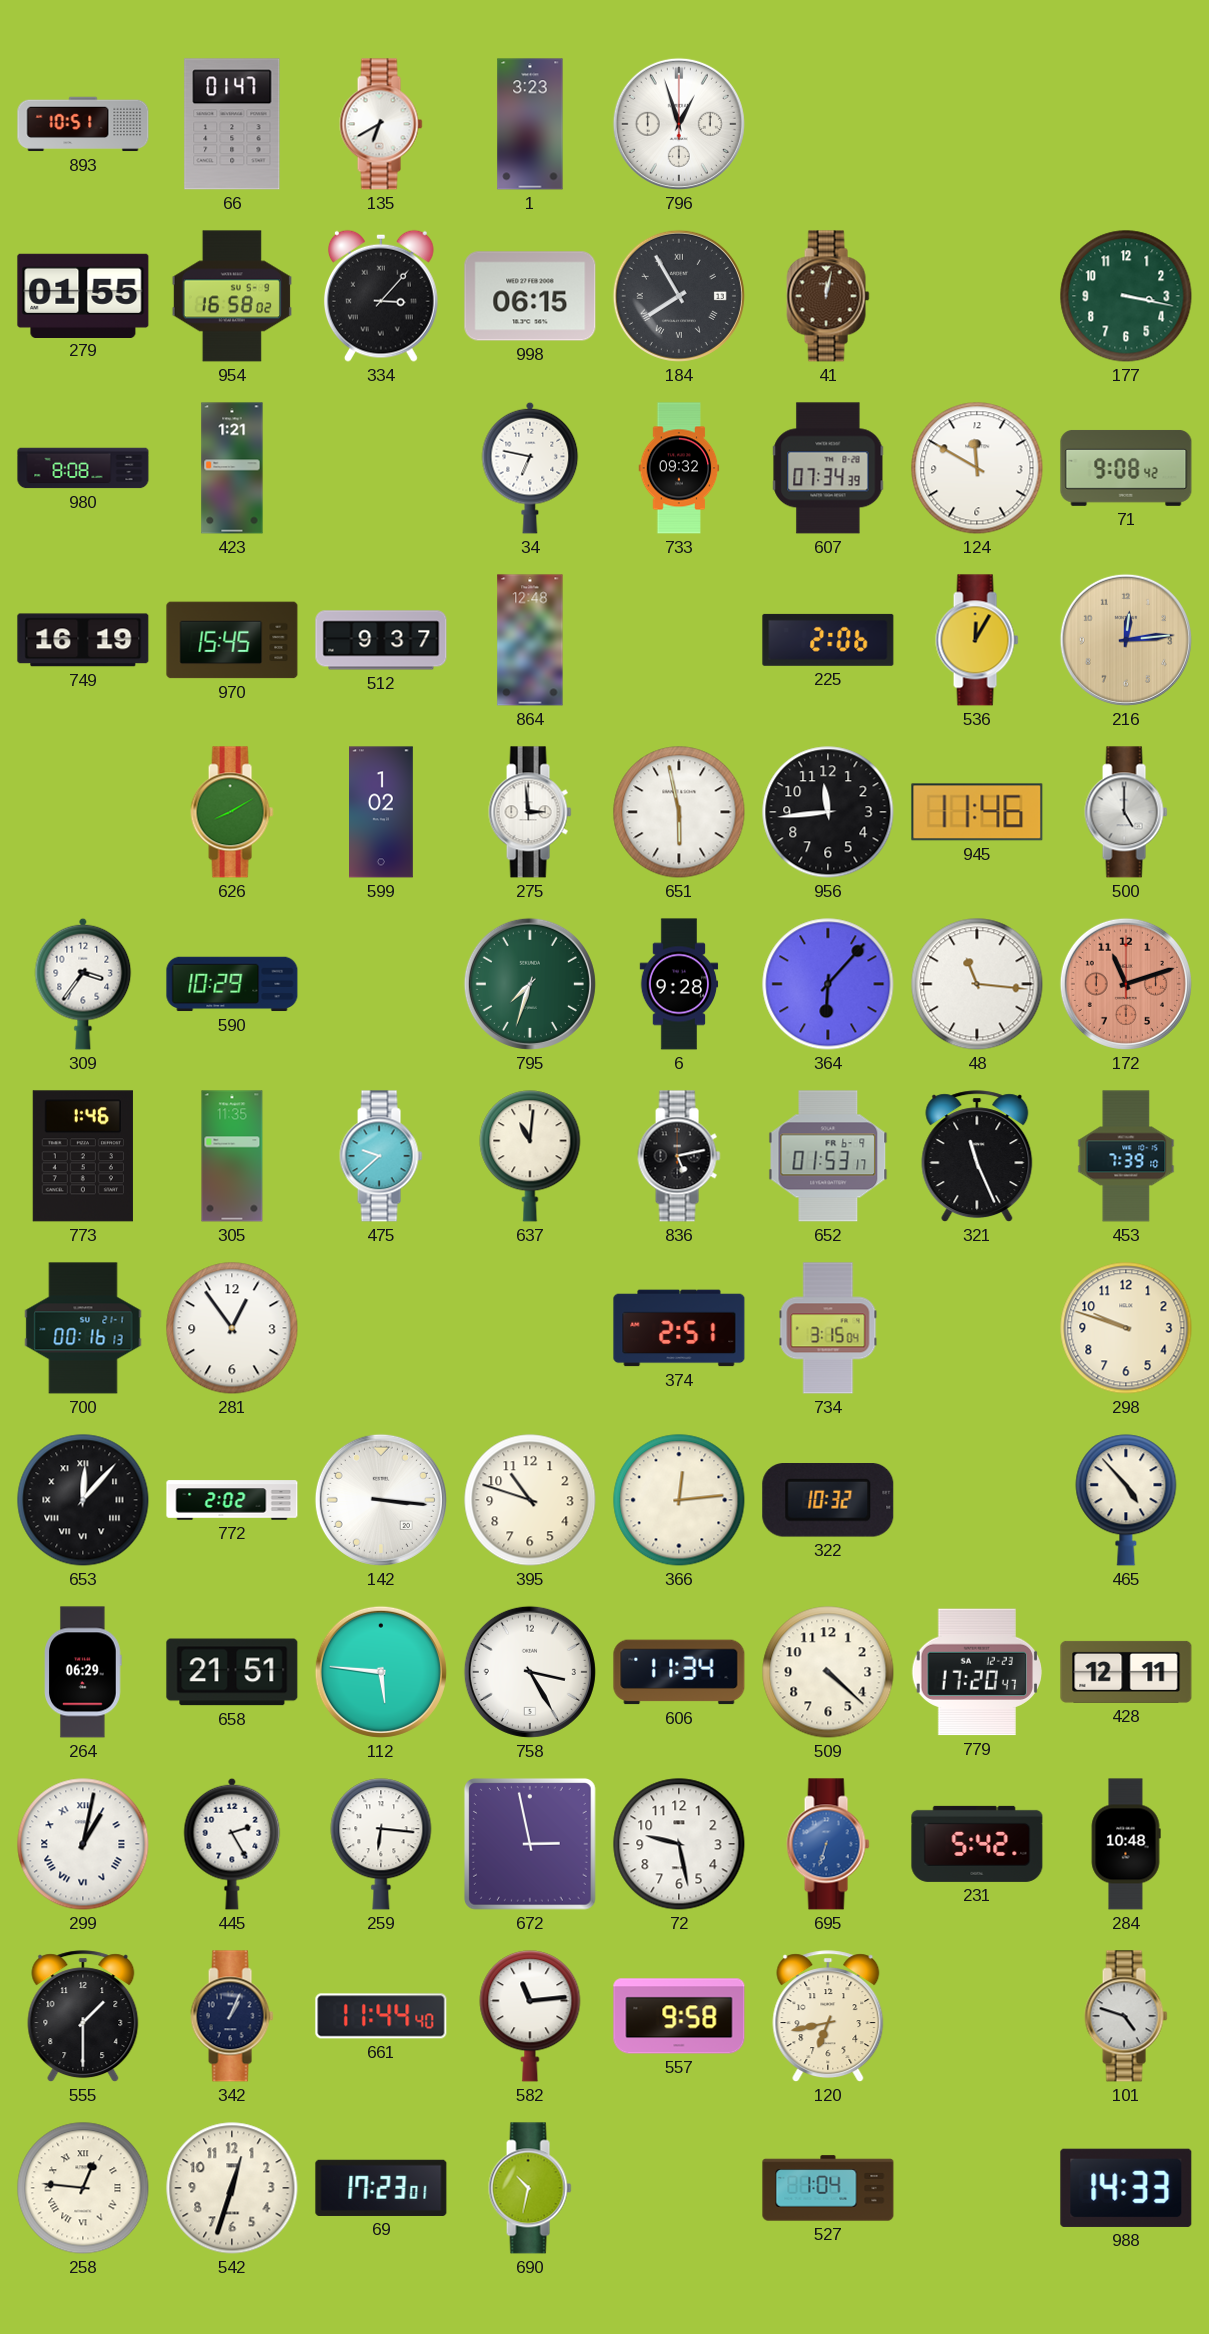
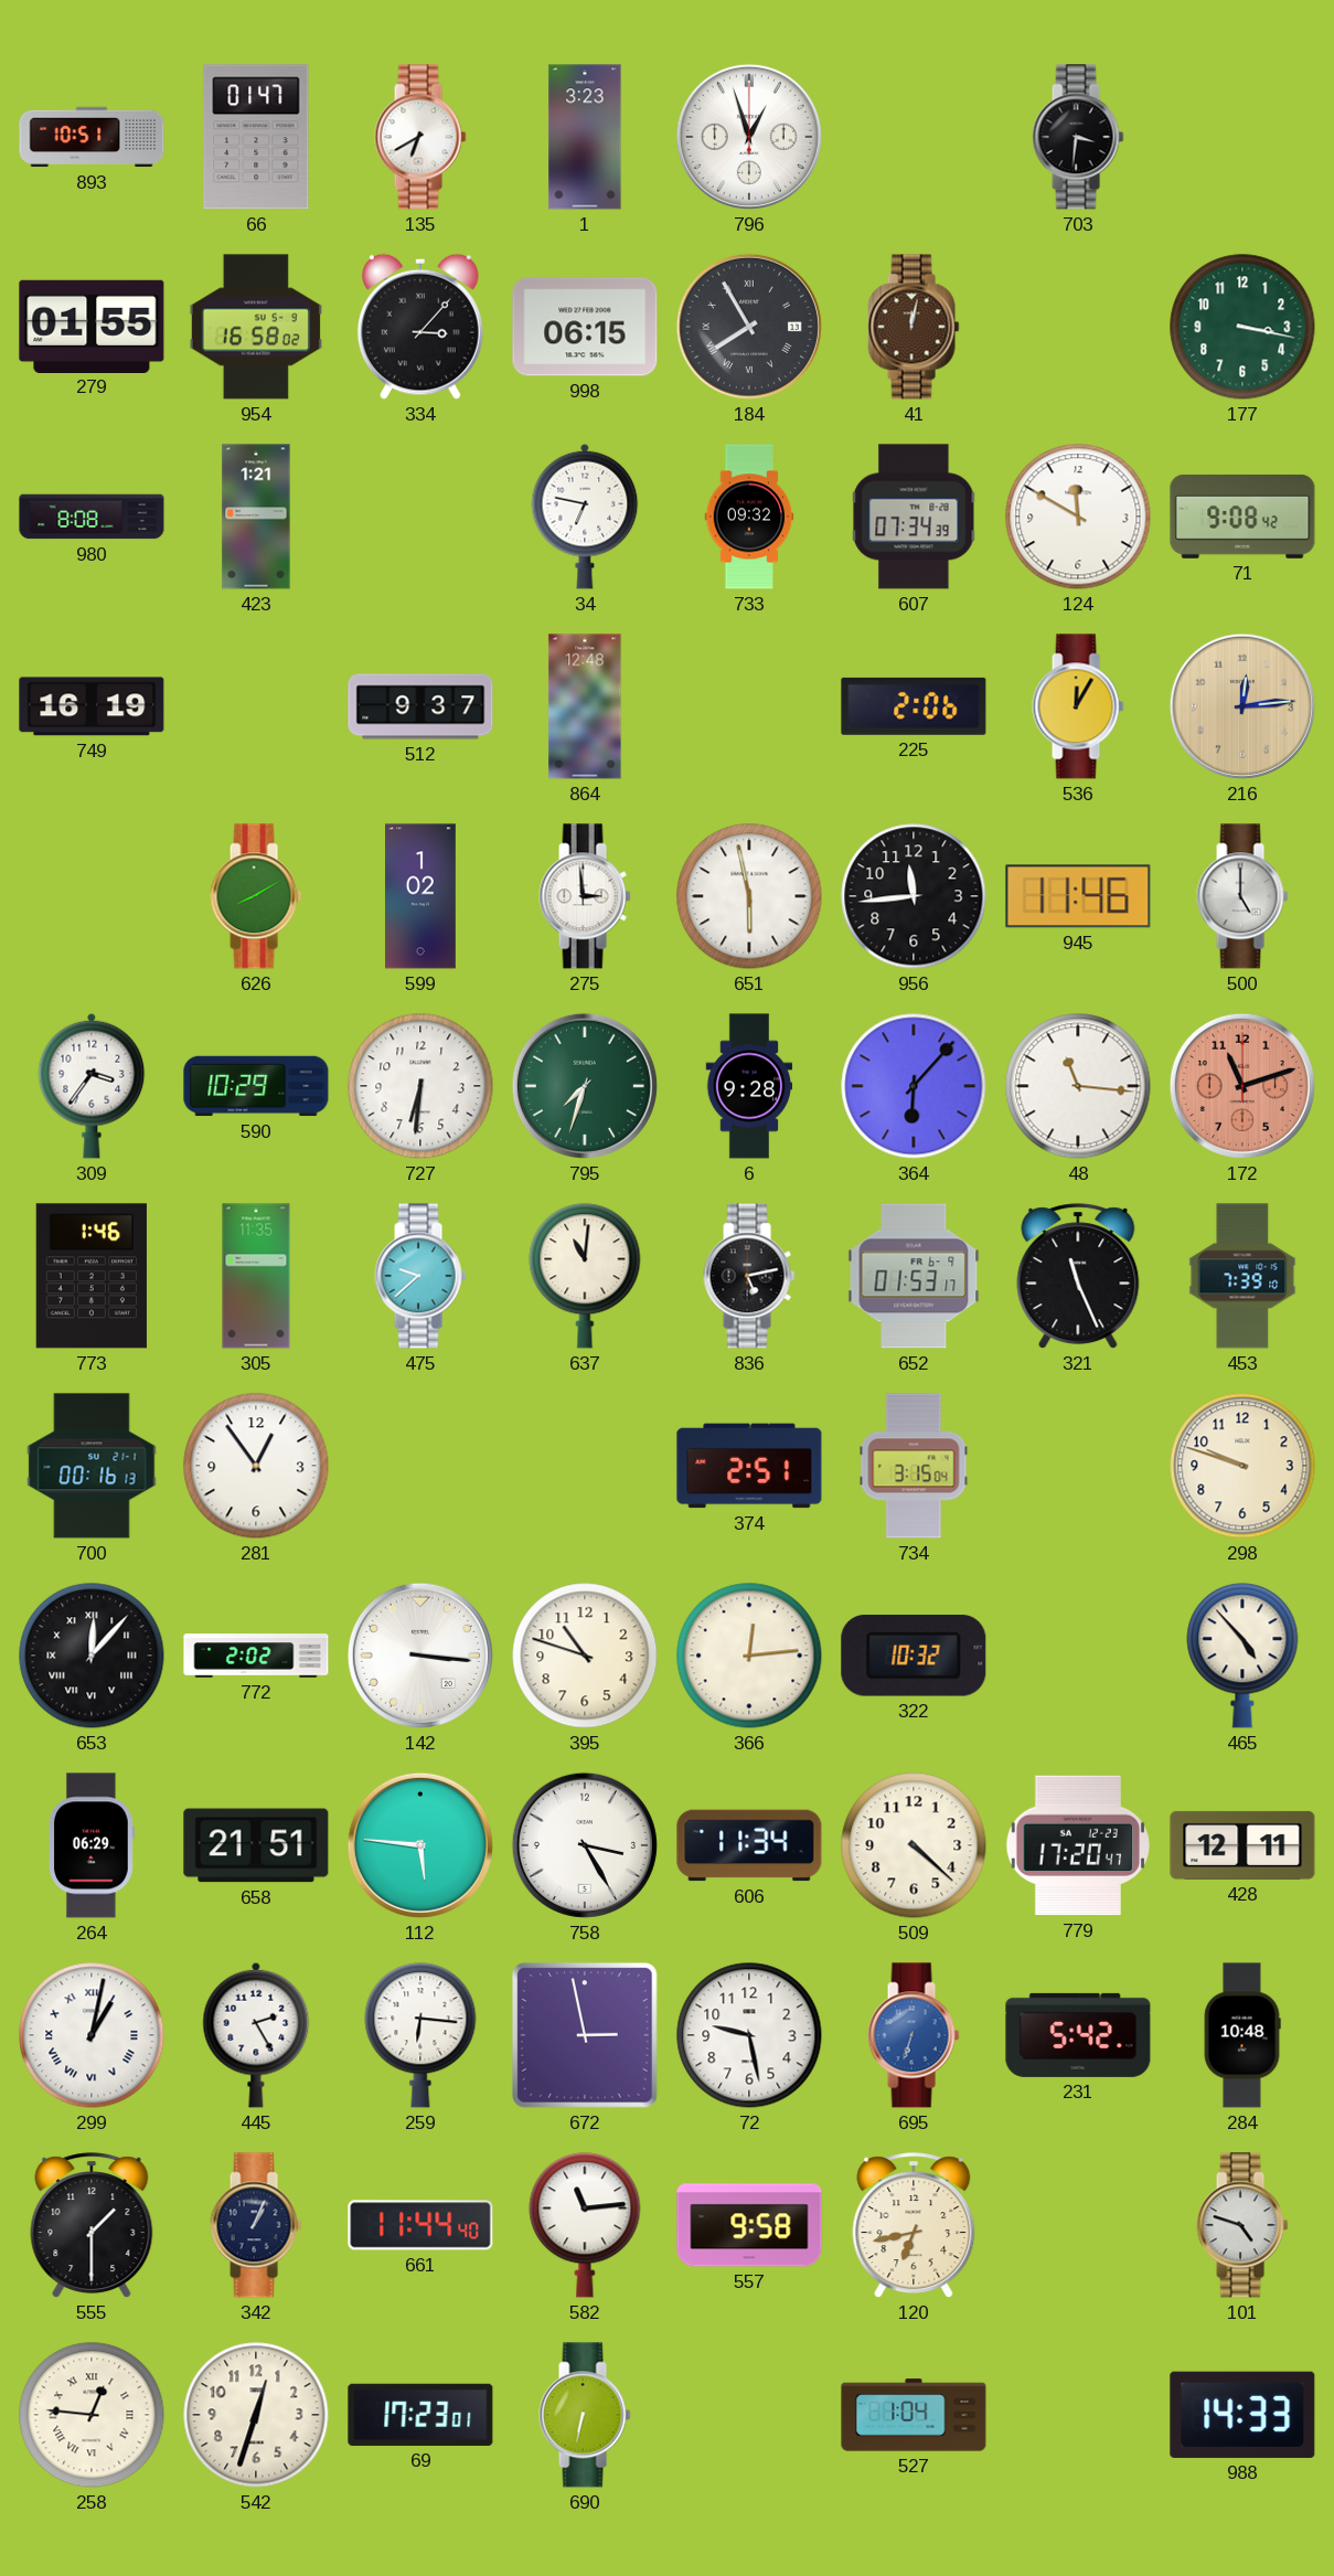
703: none -> 3:31 (1078, 137)
970: 15:45 -> none (232, 640)
727: none -> 6:31 (420, 1086)
690: 10:32 -> 6:32 (585, 2415)
